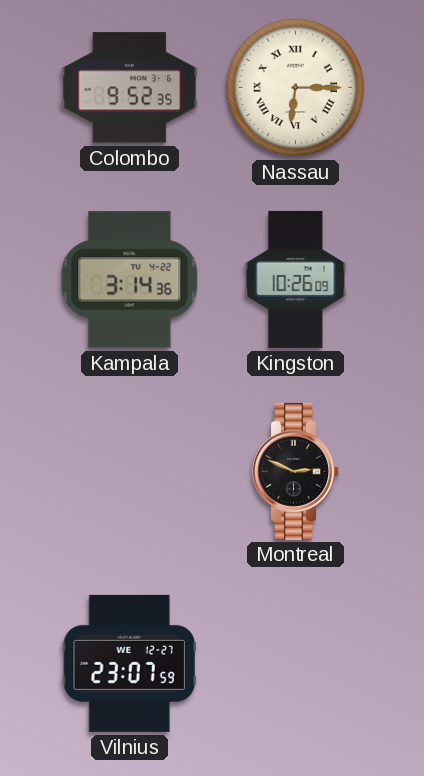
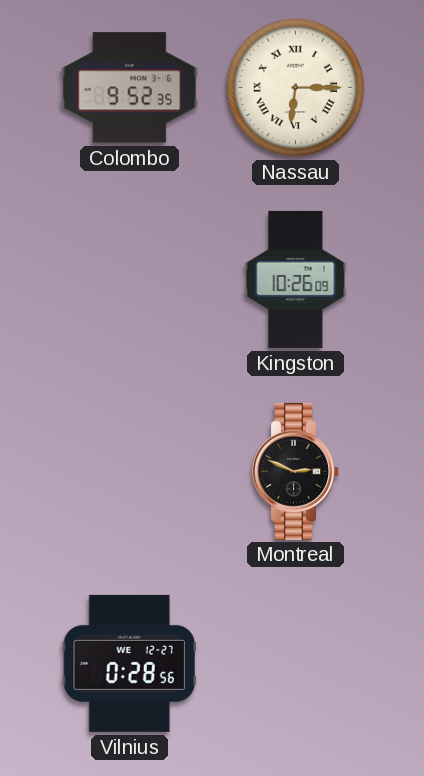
Kampala: 3:14 -> none (130, 280)
Vilnius: 23:07 -> 0:28 (129, 663)
